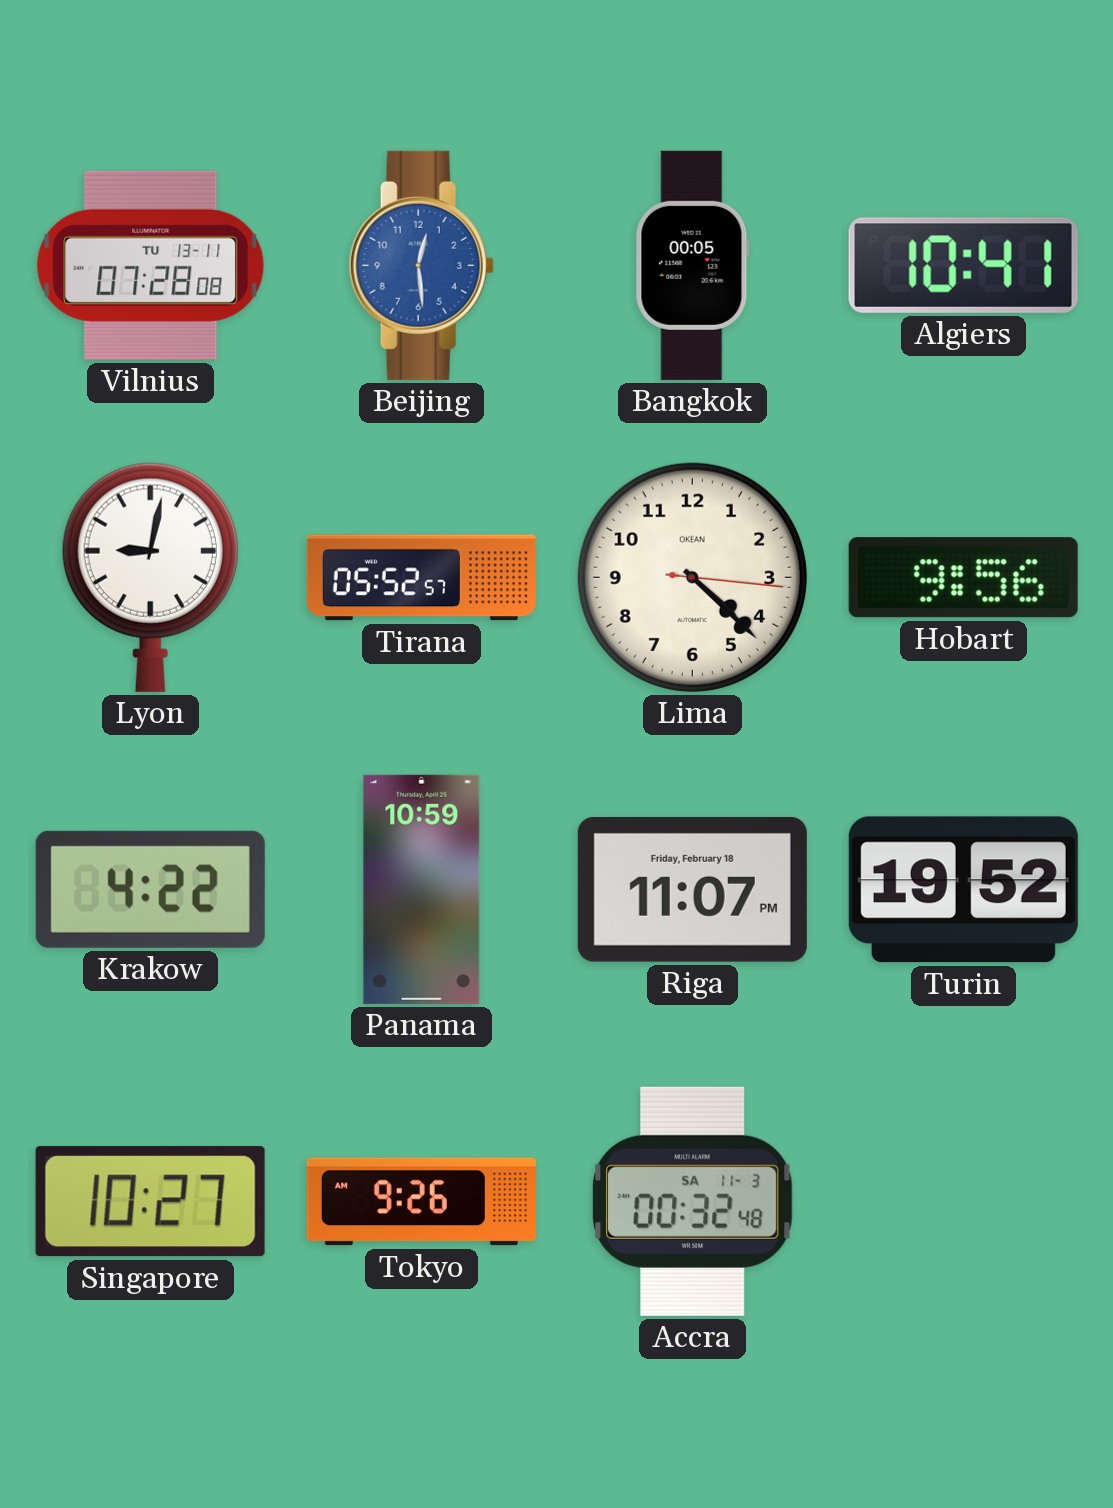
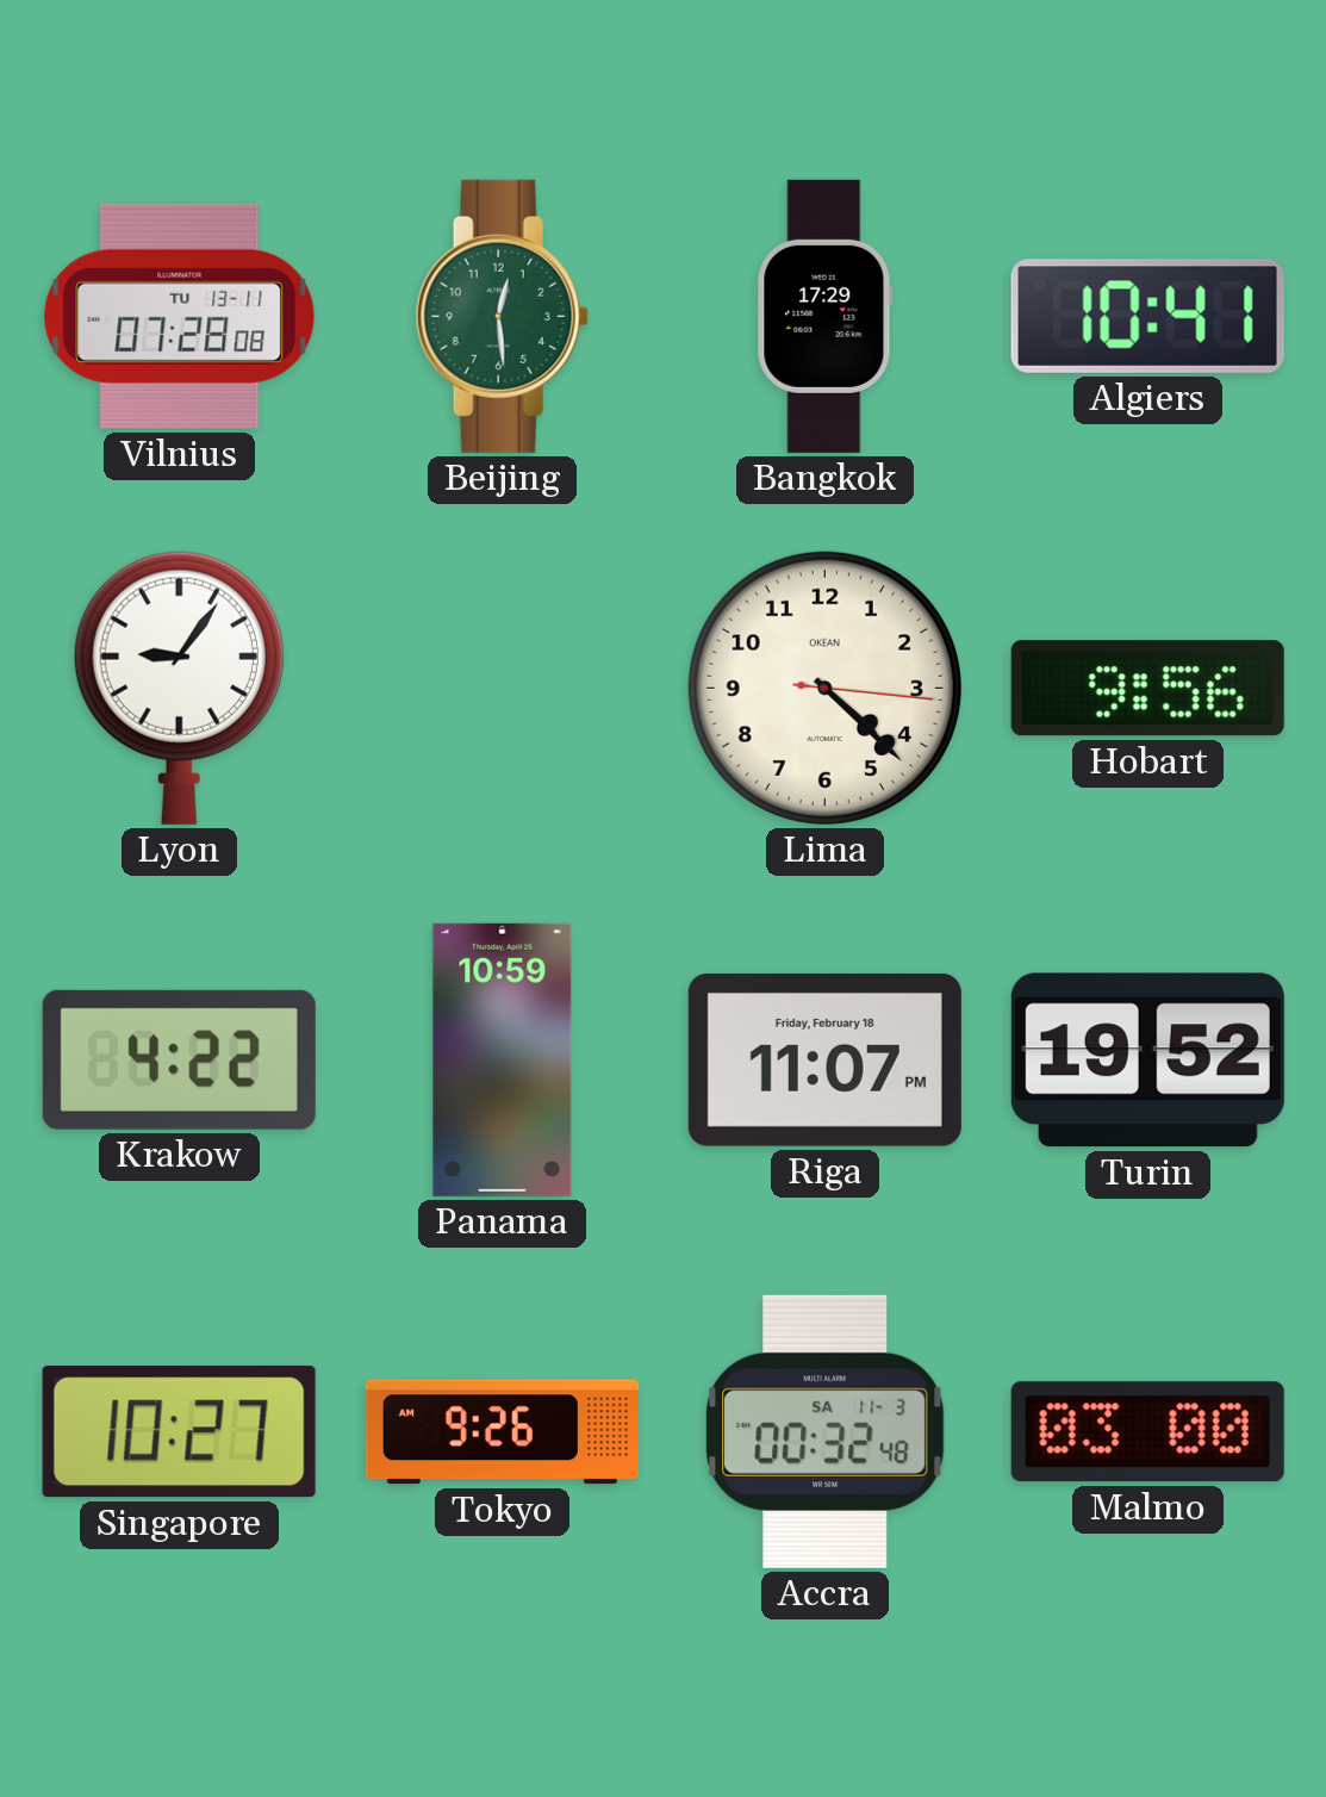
Beijing dial: blue -> green (502, 316)
Bangkok: 00:05 -> 17:29 (824, 316)
Lyon: 9:02 -> 9:06 (179, 688)
Tirana: 05:52 -> none (421, 578)
Malmo: none -> 03:00 (1147, 1432)
